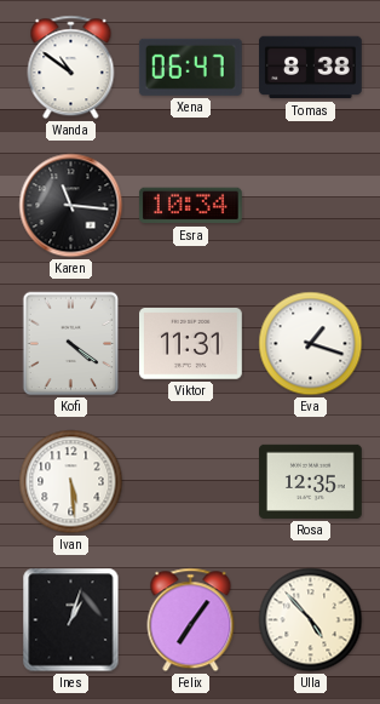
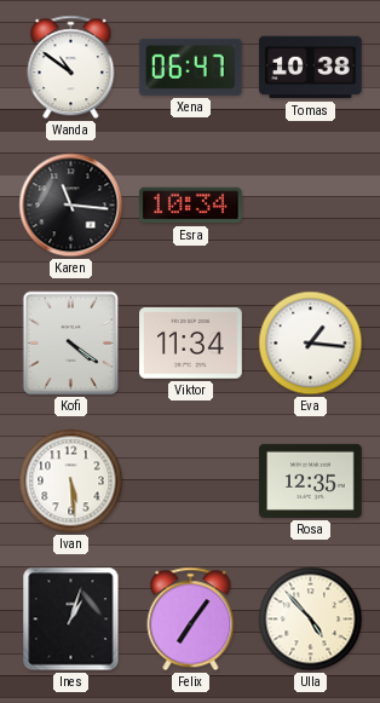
Tomas: 8:38 -> 10:38 (311, 68)
Viktor: 11:31 -> 11:34 (191, 344)
Eva: 1:18 -> 1:16 (311, 344)
